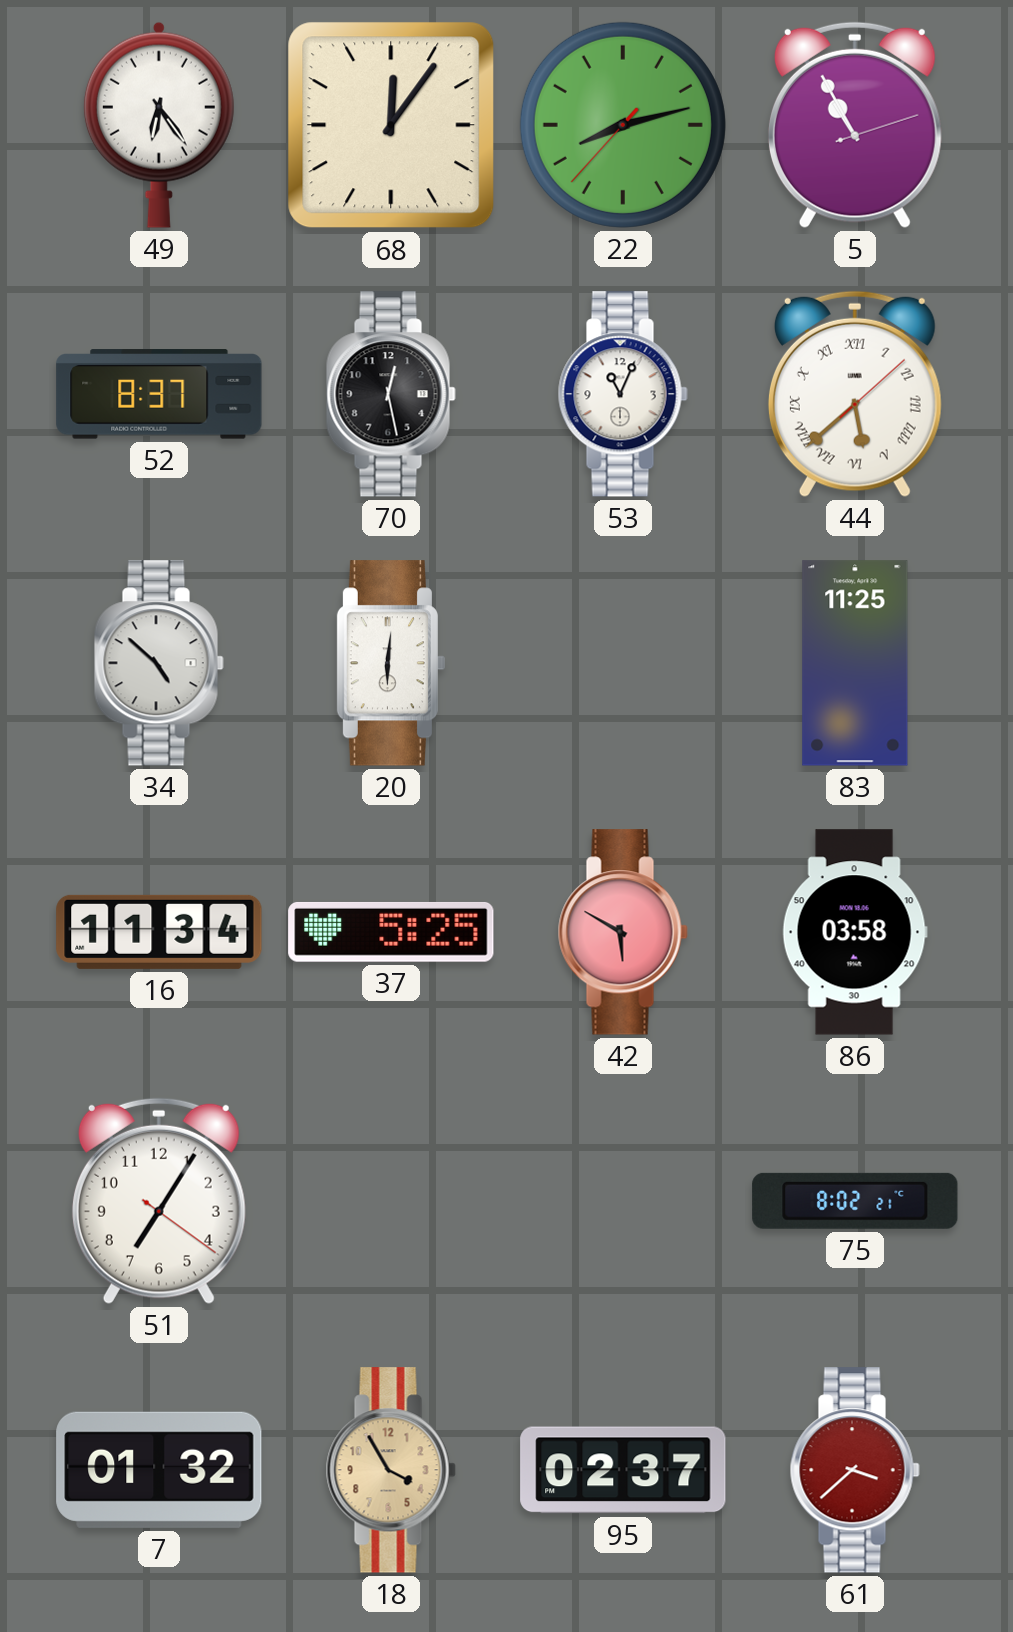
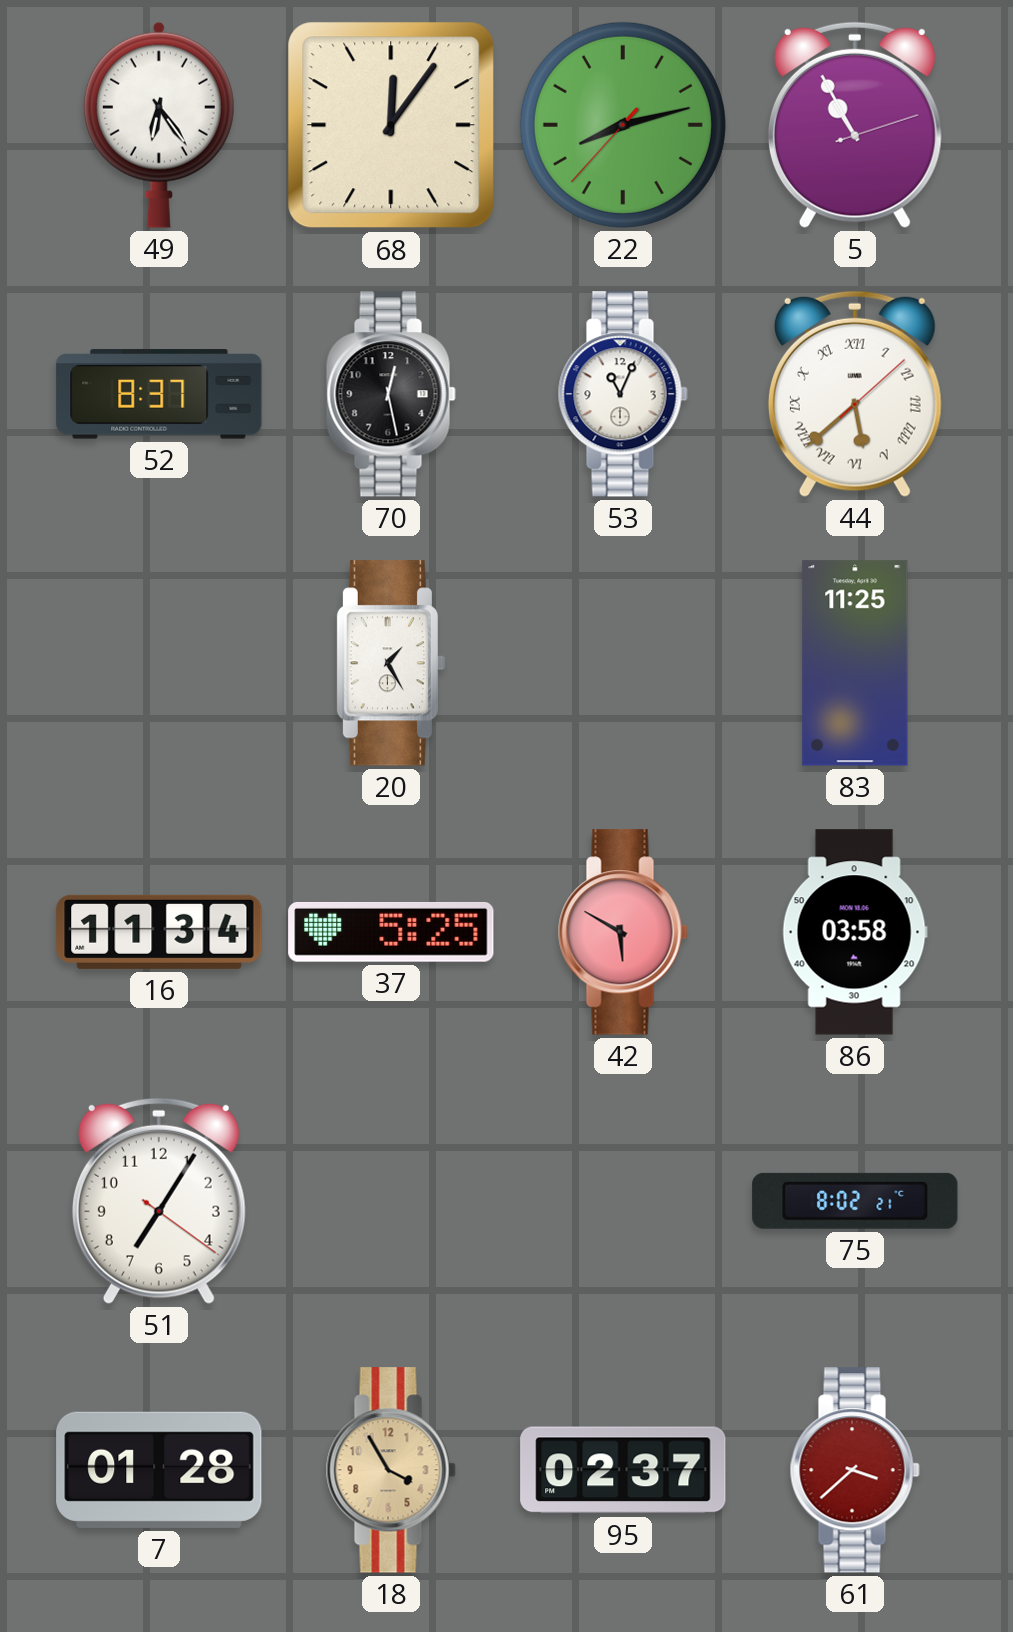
34: 4:52 -> none (159, 663)
20: 6:01 -> 1:25 (391, 663)
7: 01:32 -> 01:28 (159, 1470)
